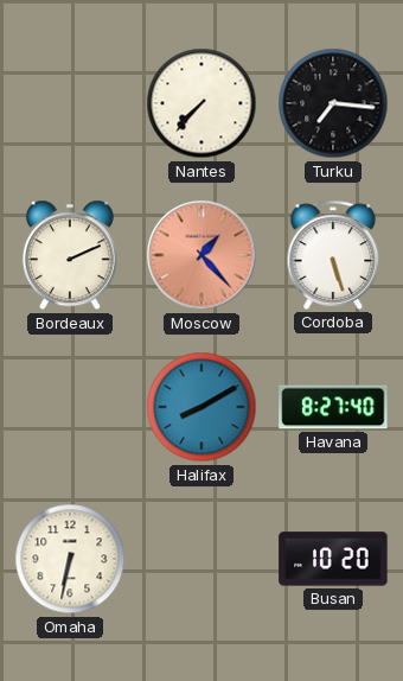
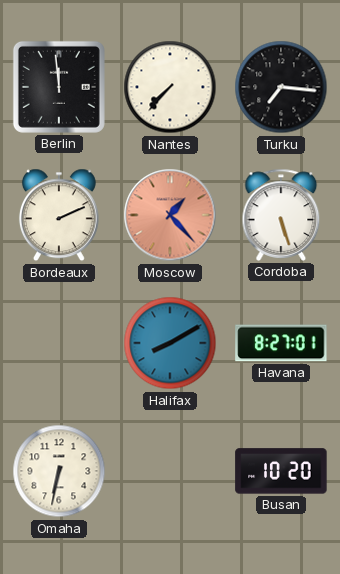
Berlin: none -> 11:59 (59, 87)
Havana: 8:27:40 -> 8:27:01 (281, 343)
